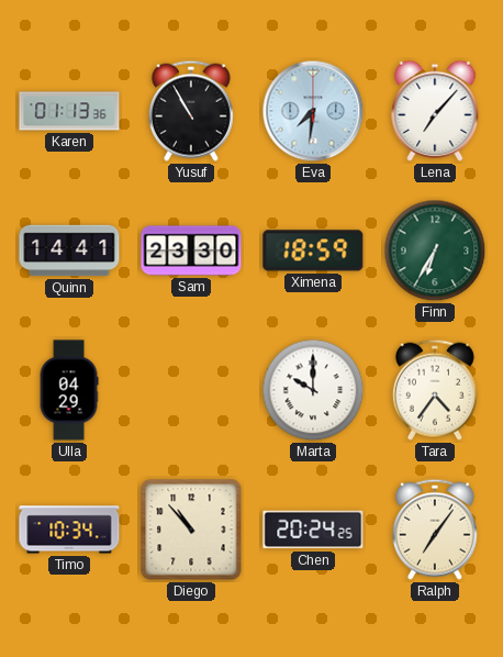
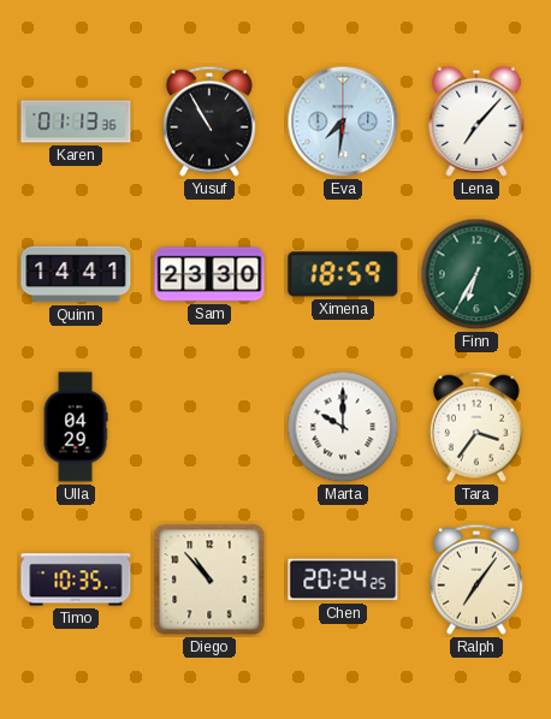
Tara: 4:36 -> 3:36 (476, 427)
Timo: 10:34 -> 10:35 (76, 580)
